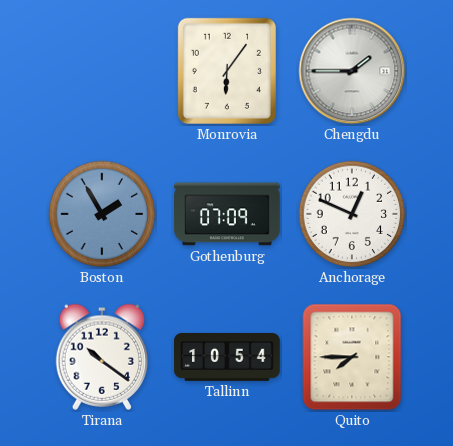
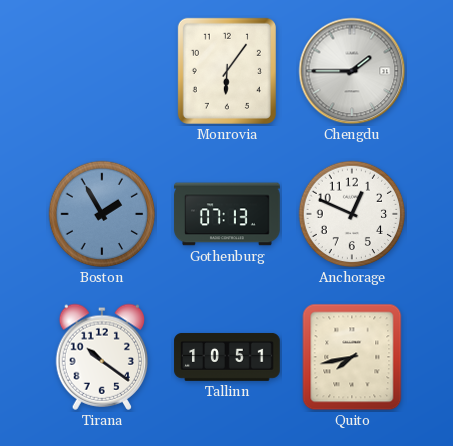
Gothenburg: 07:09 -> 07:13 (227, 214)
Tallinn: 10:54 -> 10:51 (227, 357)
Quito: 7:45 -> 7:43 (352, 357)
